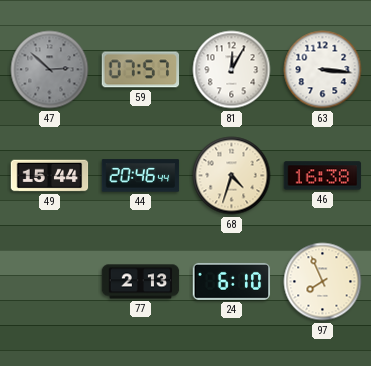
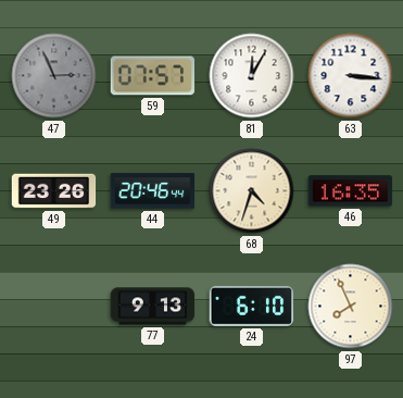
47: 2:52 -> 2:56 (54, 76)
49: 15:44 -> 23:26 (54, 191)
46: 16:38 -> 16:35 (351, 191)
77: 2:13 -> 9:13 (153, 307)
